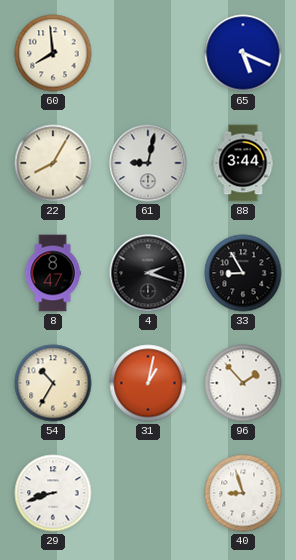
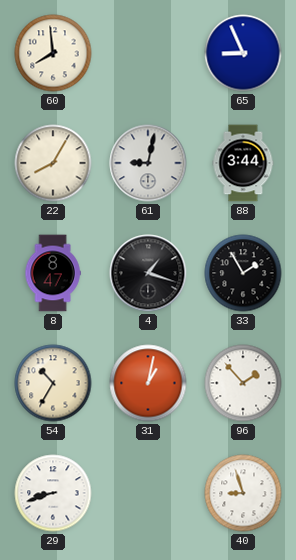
65: 5:19 -> 8:56 (243, 53)
4: 2:18 -> 1:18 (148, 273)
33: 8:55 -> 1:55 (243, 273)
